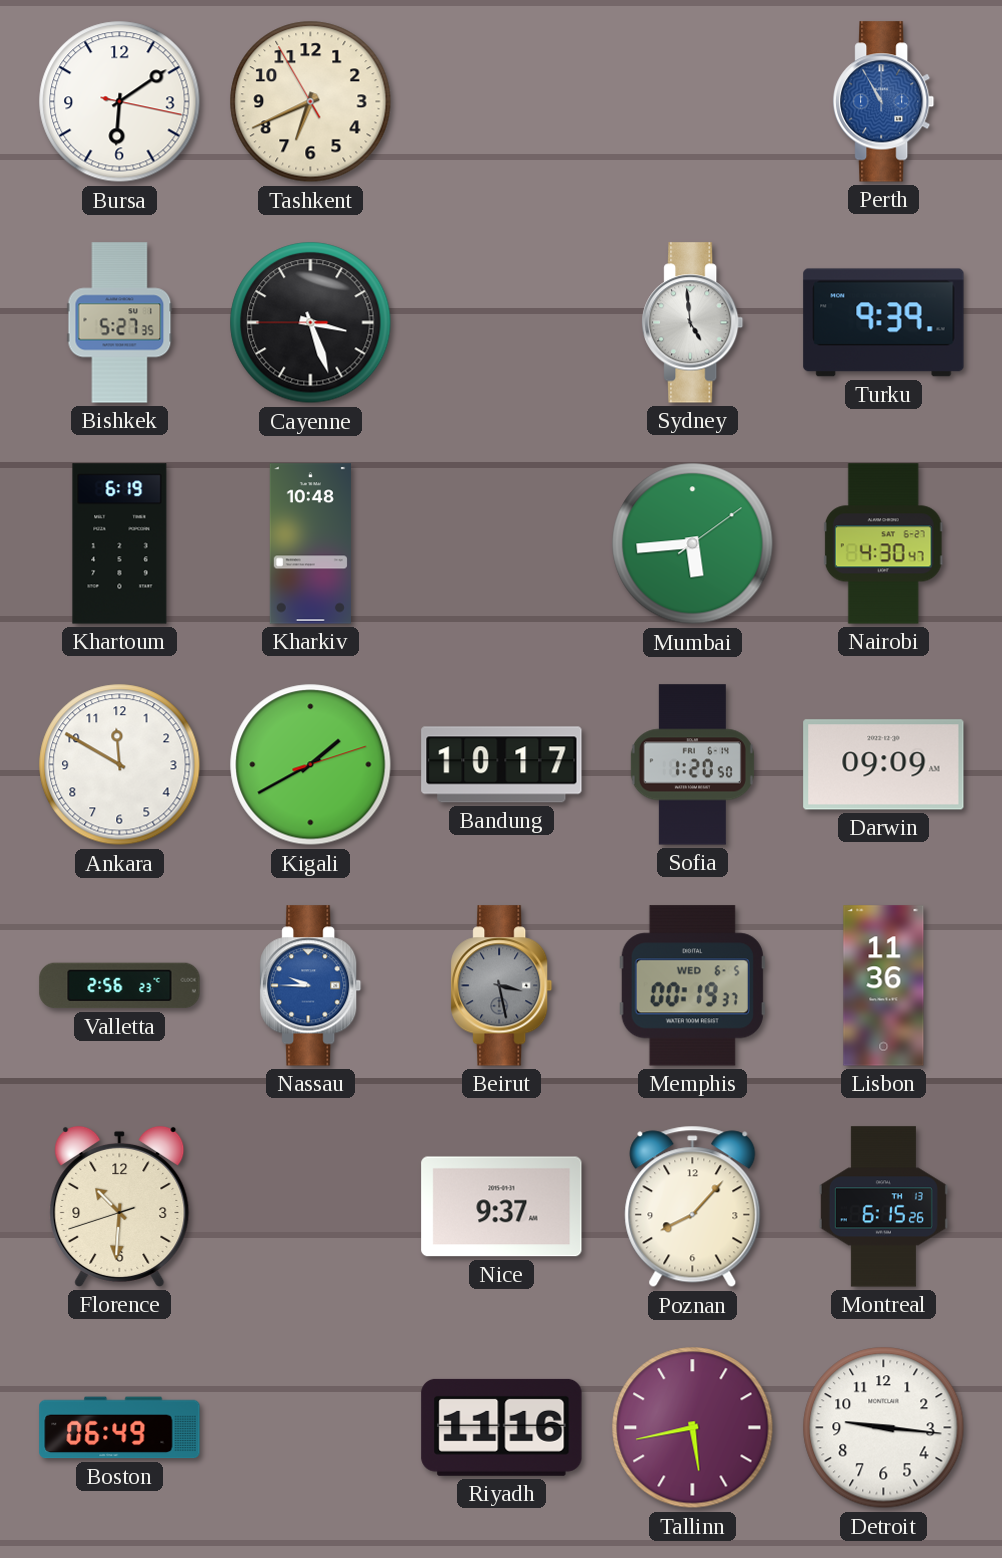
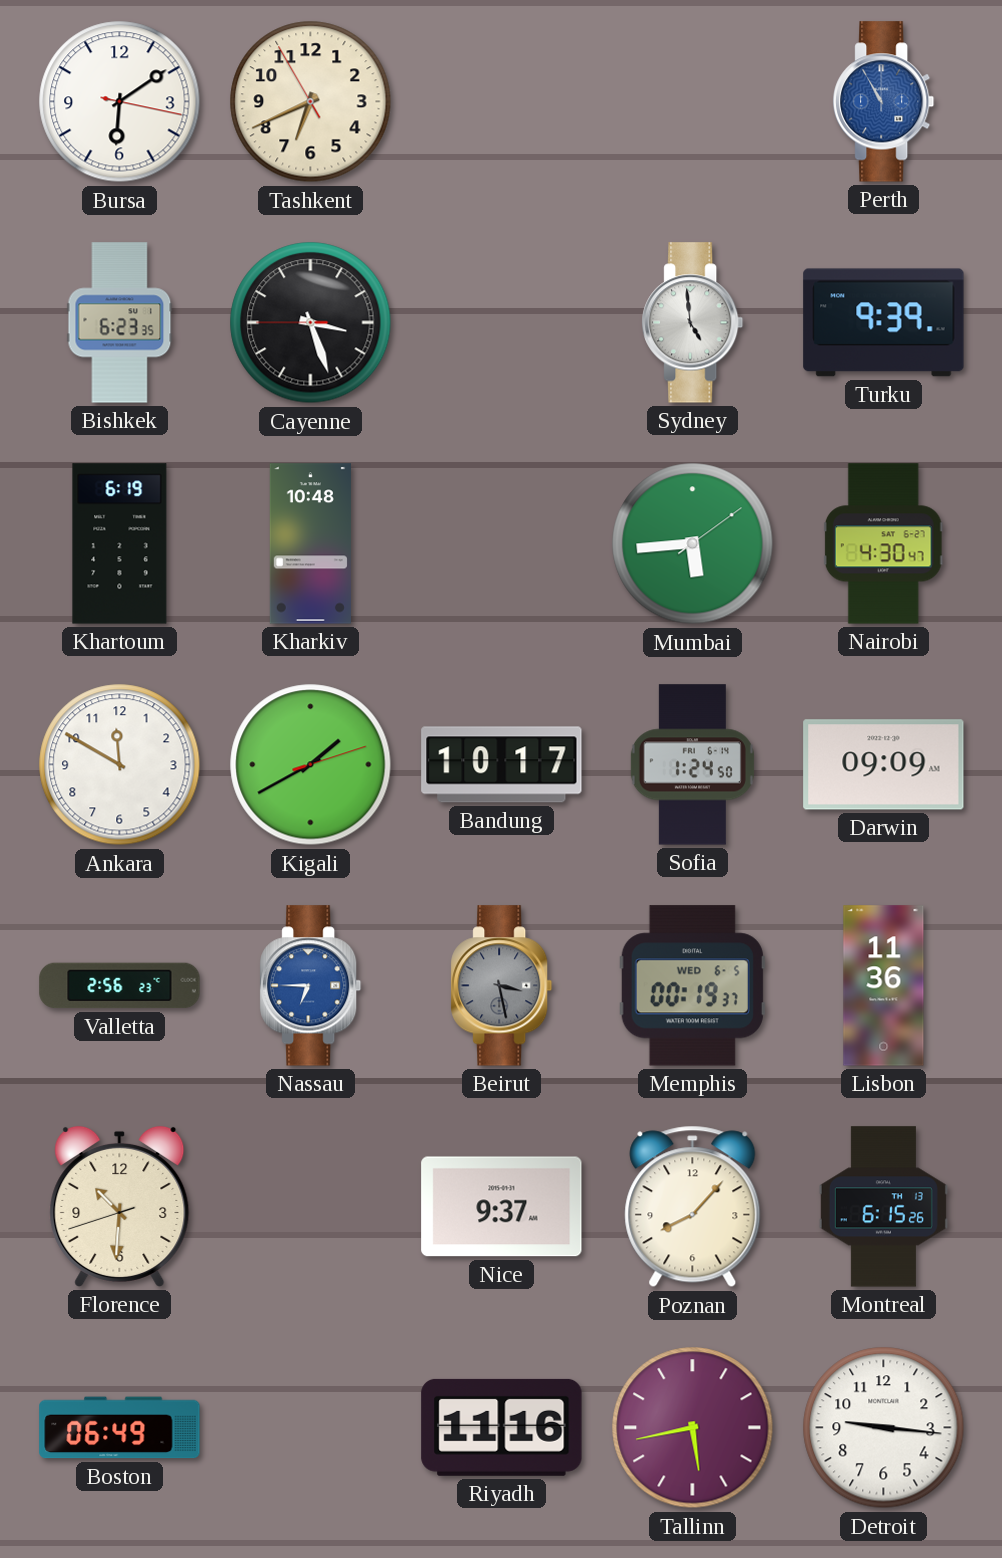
Bishkek: 5:27 -> 6:23 (120, 323)
Sofia: 1:20 -> 1:24 (692, 765)
Nassau: 9:45 -> 6:45 (311, 986)
